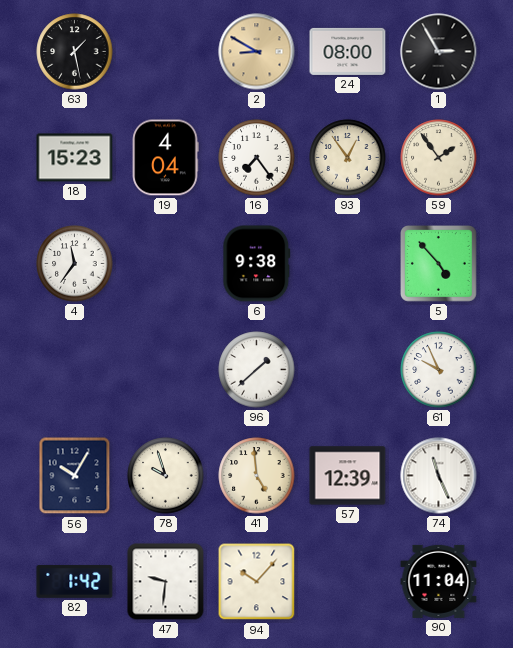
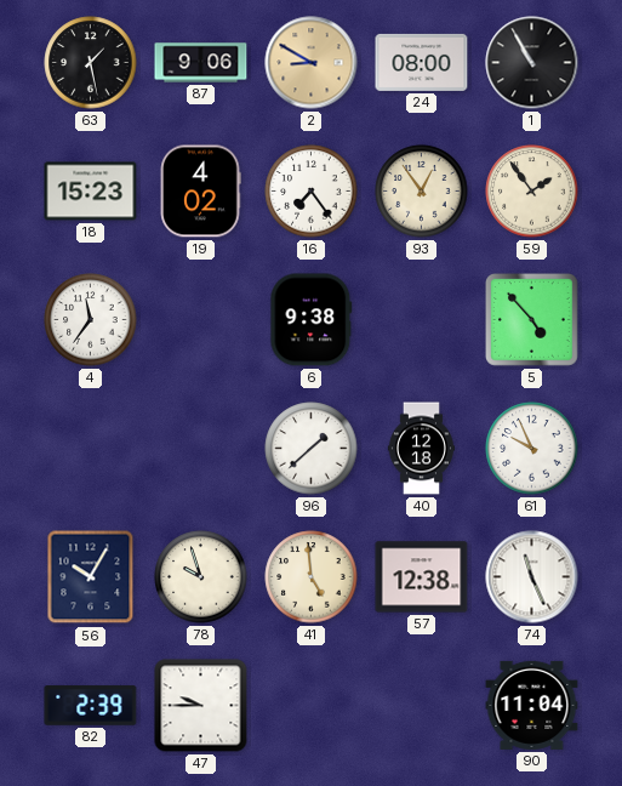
87: none -> 9:06 (201, 63)
1: 2:55 -> 10:55 (532, 63)
19: 4:04 -> 4:02 (200, 192)
40: none -> 12:18 (421, 449)
57: 12:39 -> 12:38 (422, 577)
82: 1:42 -> 2:39 (91, 706)
47: 9:31 -> 9:45 (201, 706)
94: 10:07 -> none (257, 582)
